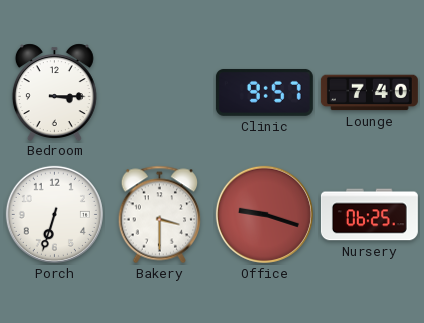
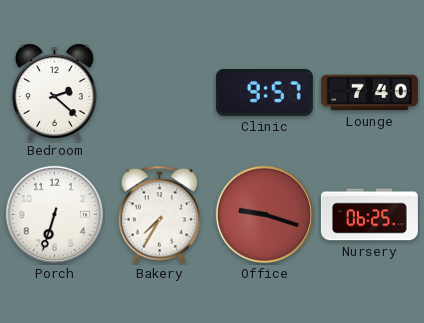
Bedroom: 3:15 -> 2:22 (54, 92)
Bakery: 3:30 -> 7:35 (160, 215)
